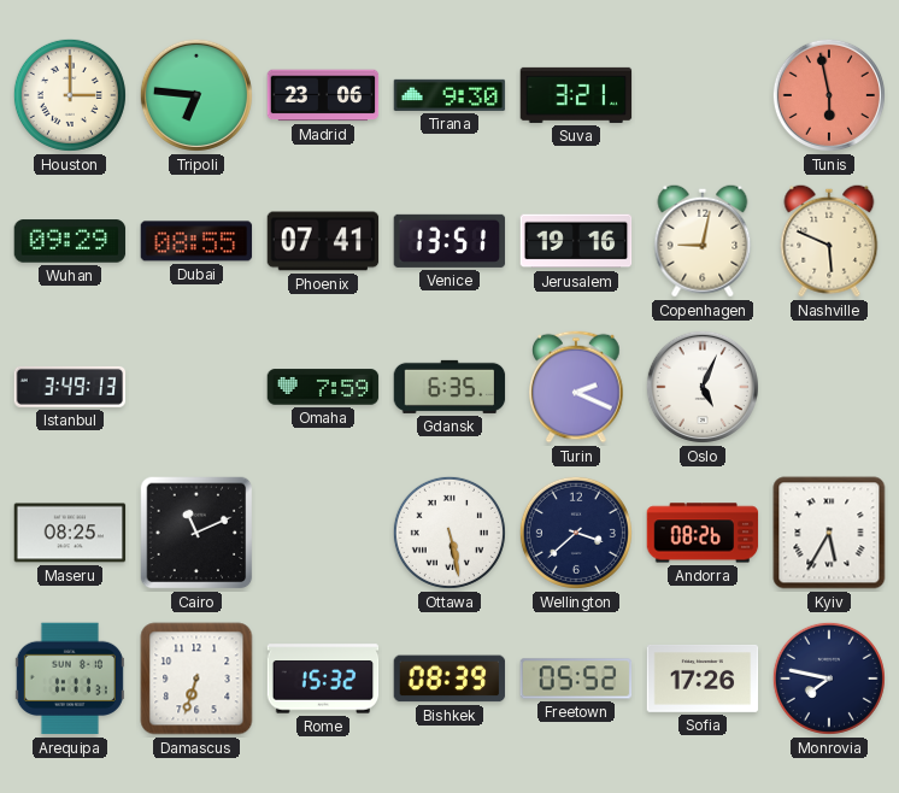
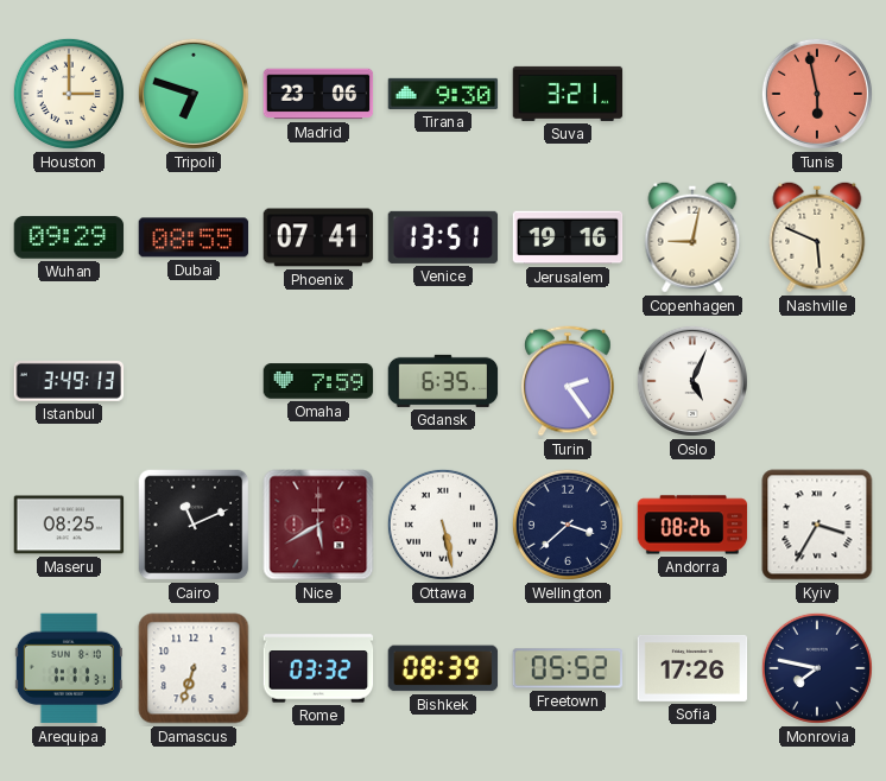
Tripoli: 6:46 -> 6:48 (194, 94)
Turin: 2:19 -> 2:24 (568, 381)
Nice: none -> 5:40 (318, 525)
Kyiv: 5:35 -> 3:35 (817, 525)
Rome: 15:32 -> 03:32 (318, 668)
